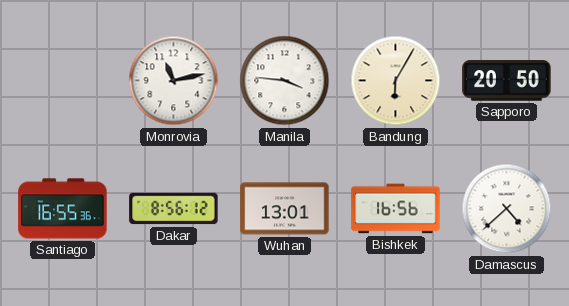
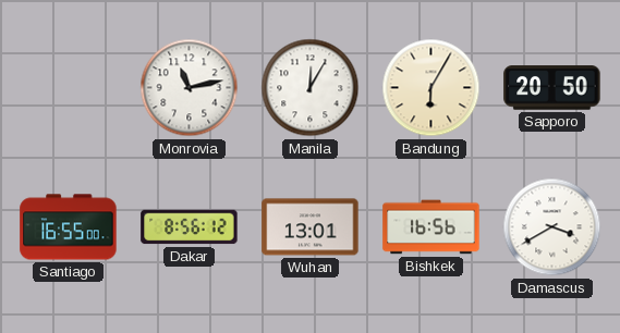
Manila: 3:46 -> 12:05 (311, 88)
Santiago: 16:55:36 -> 16:55:00 (69, 227)
Damascus: 4:38 -> 3:40 (552, 227)
